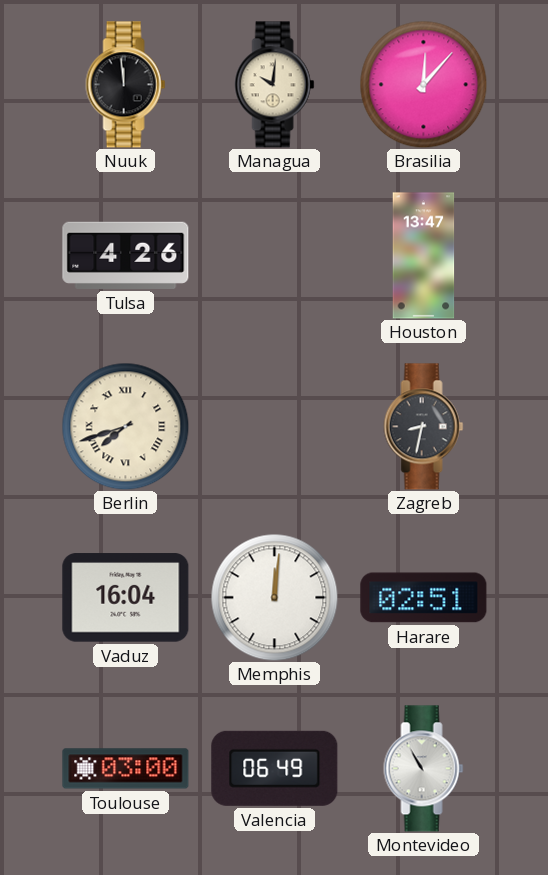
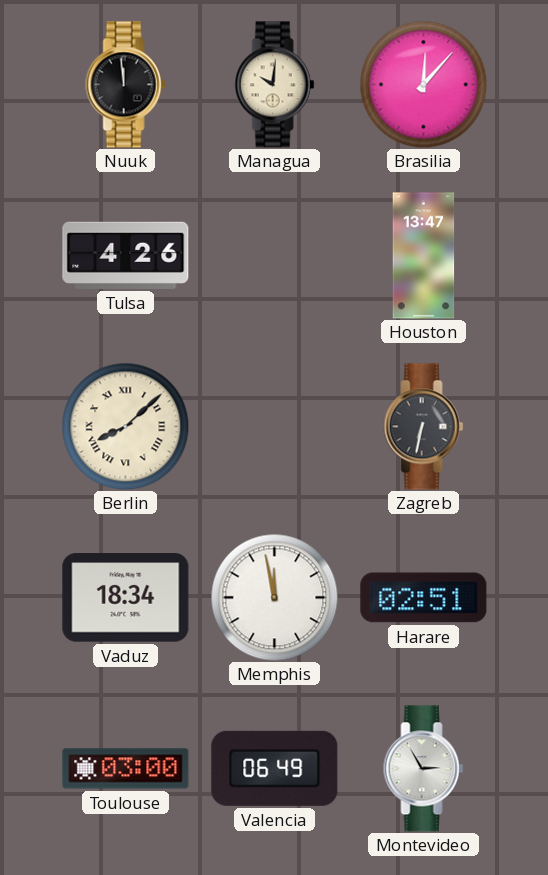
Berlin: 7:42 -> 8:08 (125, 426)
Zagreb: 8:32 -> 6:32 (424, 427)
Vaduz: 16:04 -> 18:34 (126, 598)
Memphis: 12:01 -> 11:58 (274, 597)
Montevideo: 10:55 -> 2:55 (424, 769)
